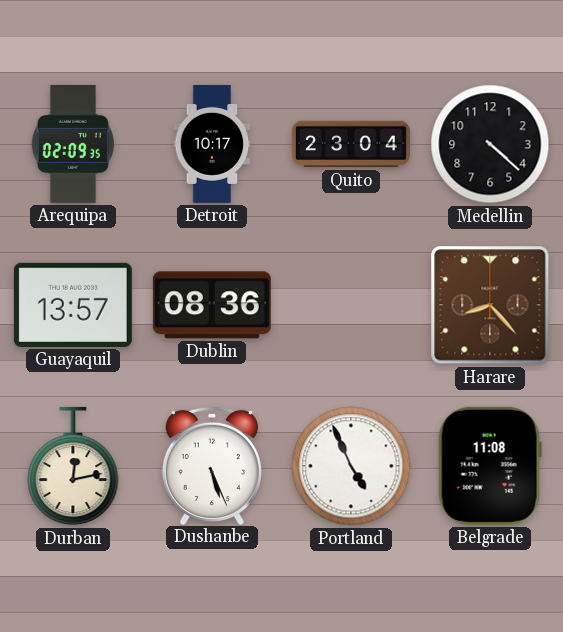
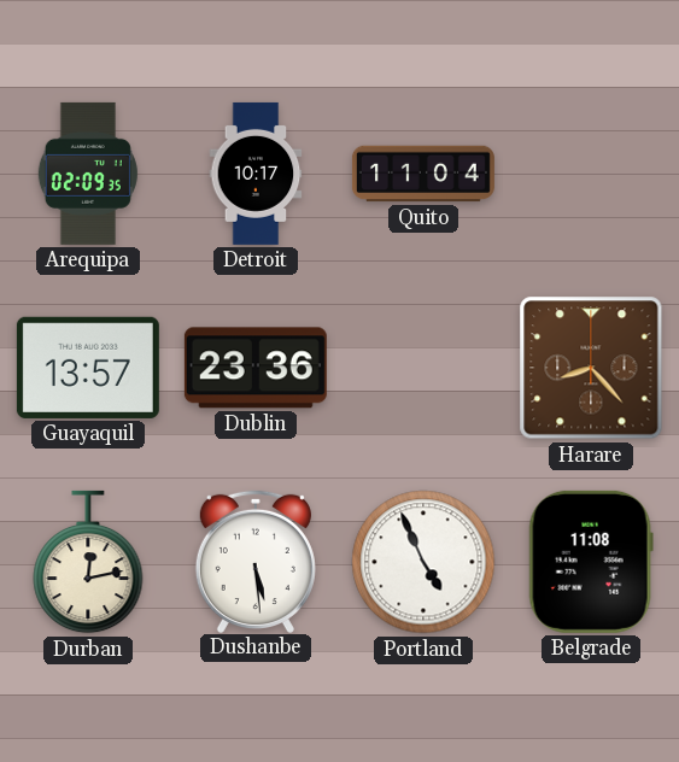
Quito: 23:04 -> 11:04 (423, 174)
Medellin: 4:22 -> none (490, 144)
Dublin: 08:36 -> 23:36 (256, 368)
Dushanbe: 5:26 -> 5:29 (256, 561)
